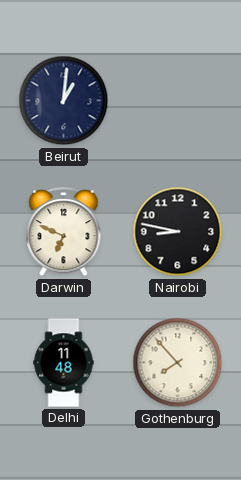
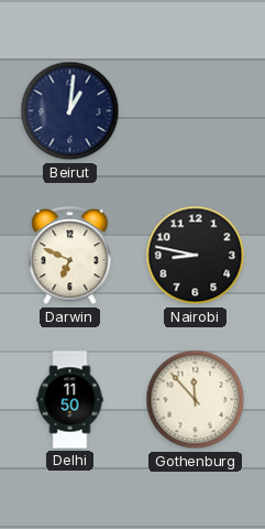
Delhi: 11:48 -> 11:50 (70, 400)
Gothenburg: 7:53 -> 11:53 (196, 400)
